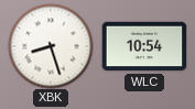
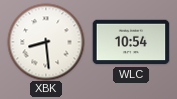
XBK: 8:27 -> 8:29 (46, 42)
